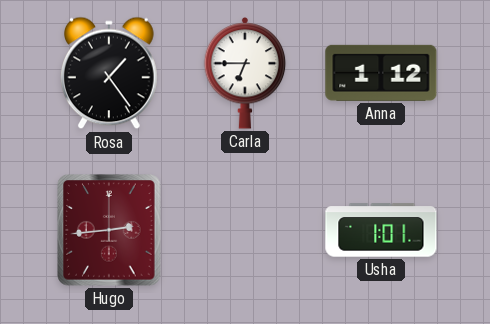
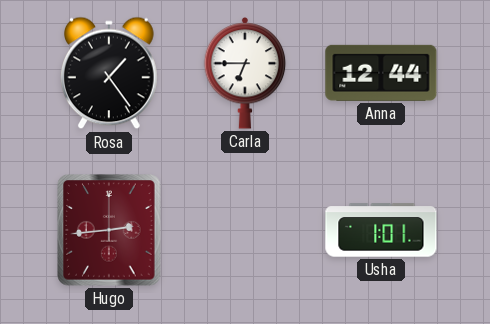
Anna: 1:12 -> 12:44 (381, 73)
